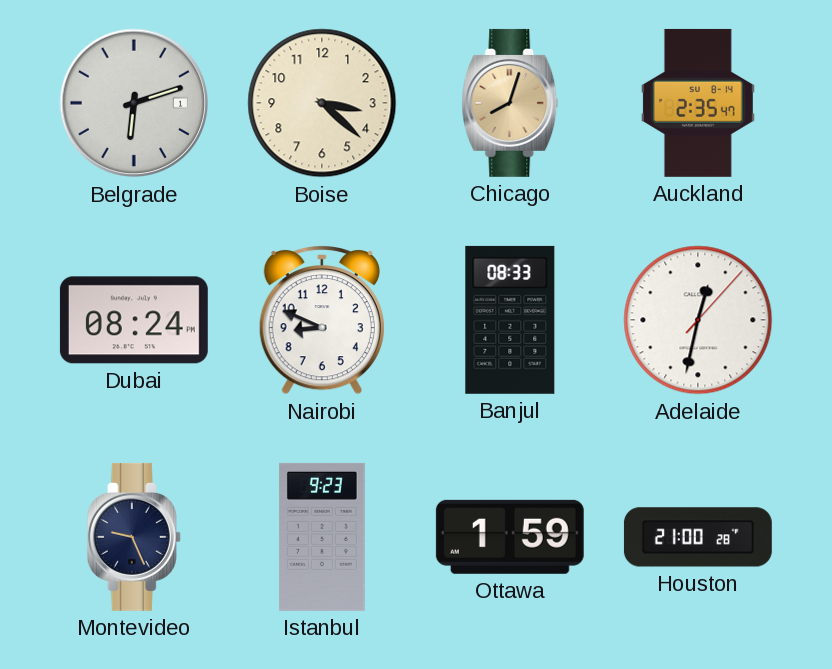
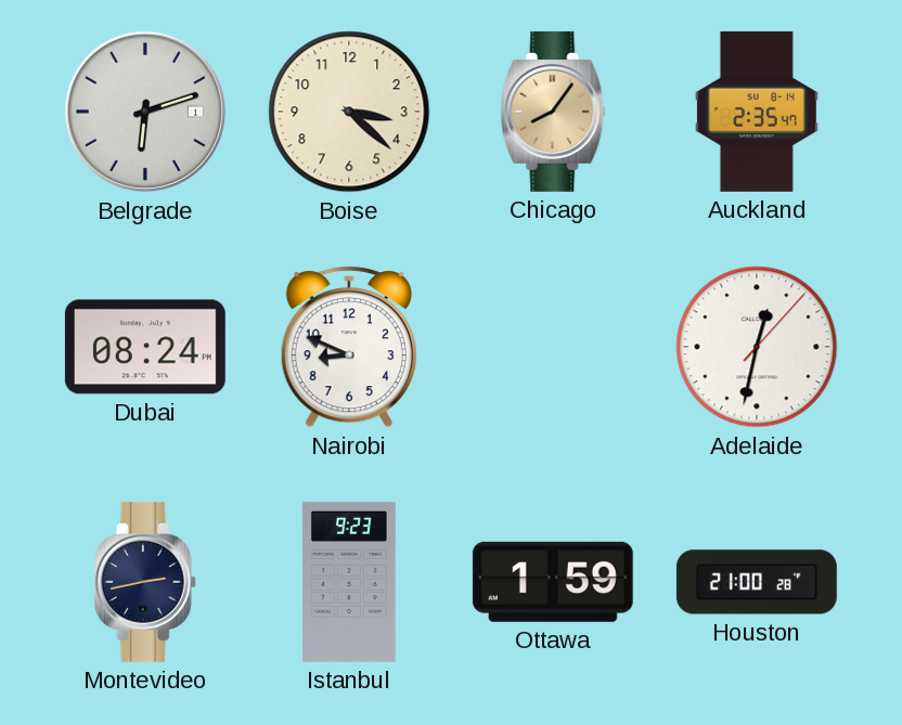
Chicago: 8:03 -> 8:06 (553, 112)
Banjul: 08:33 -> none (510, 320)
Montevideo: 9:26 -> 2:43 (145, 582)
